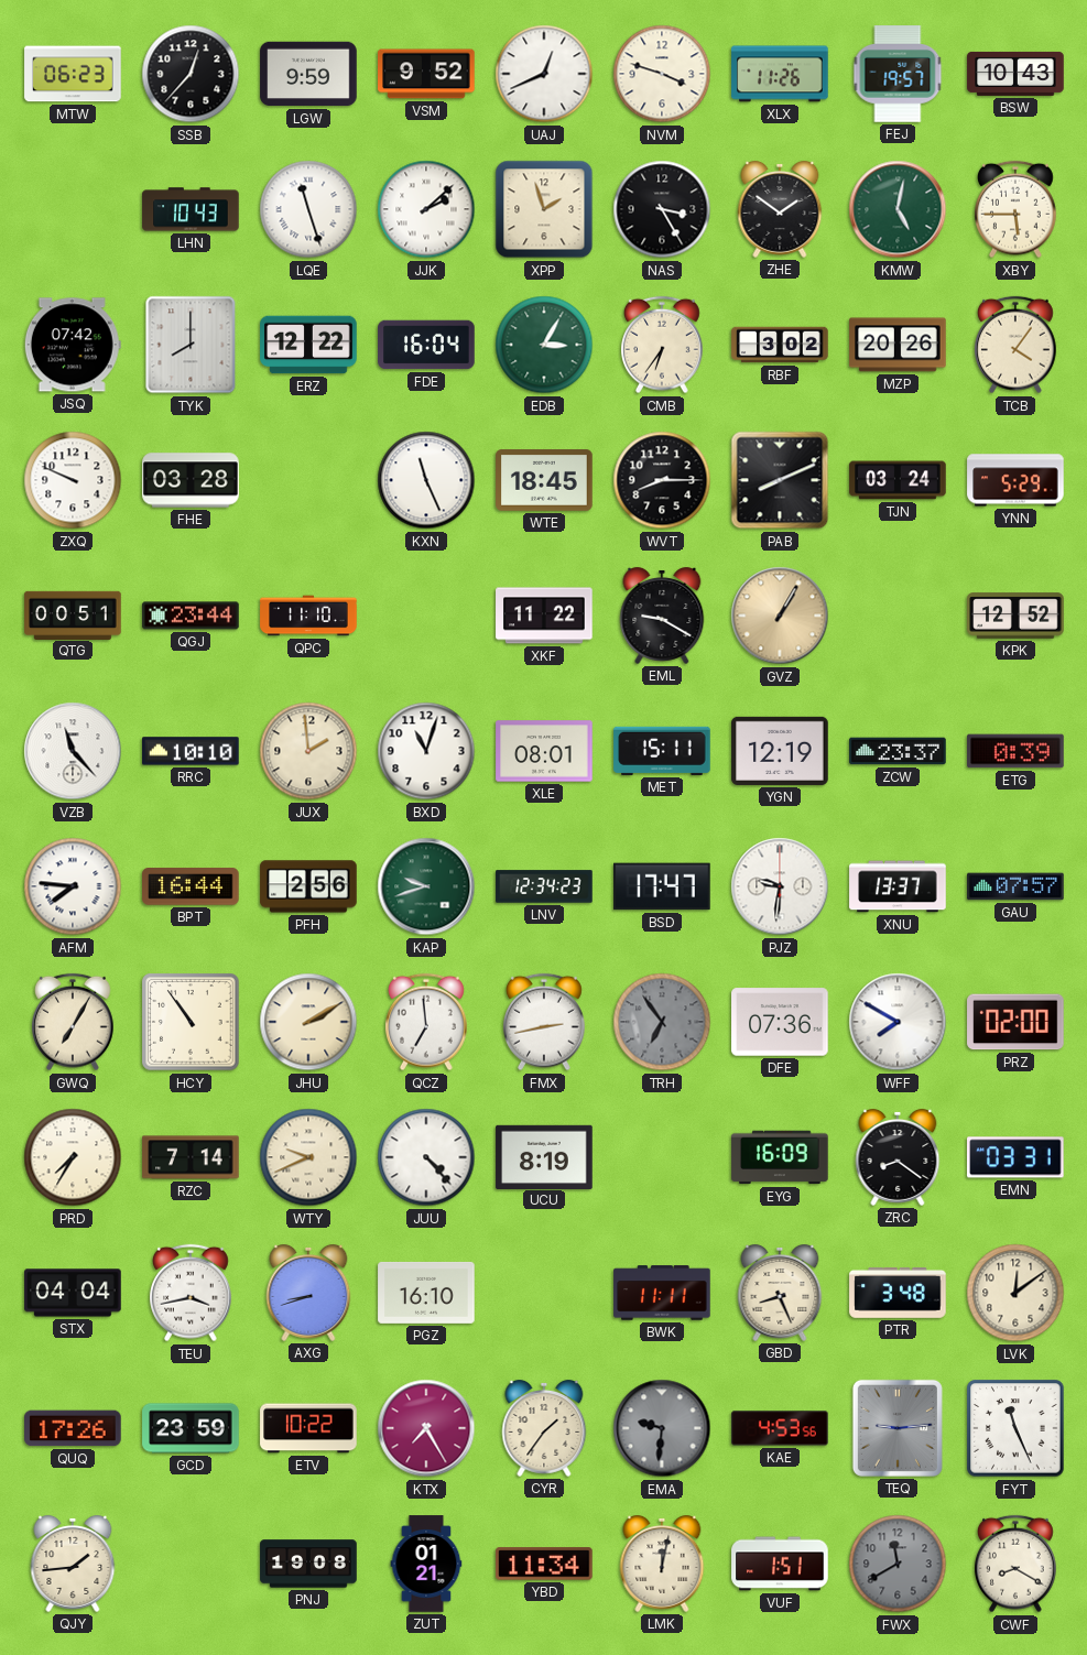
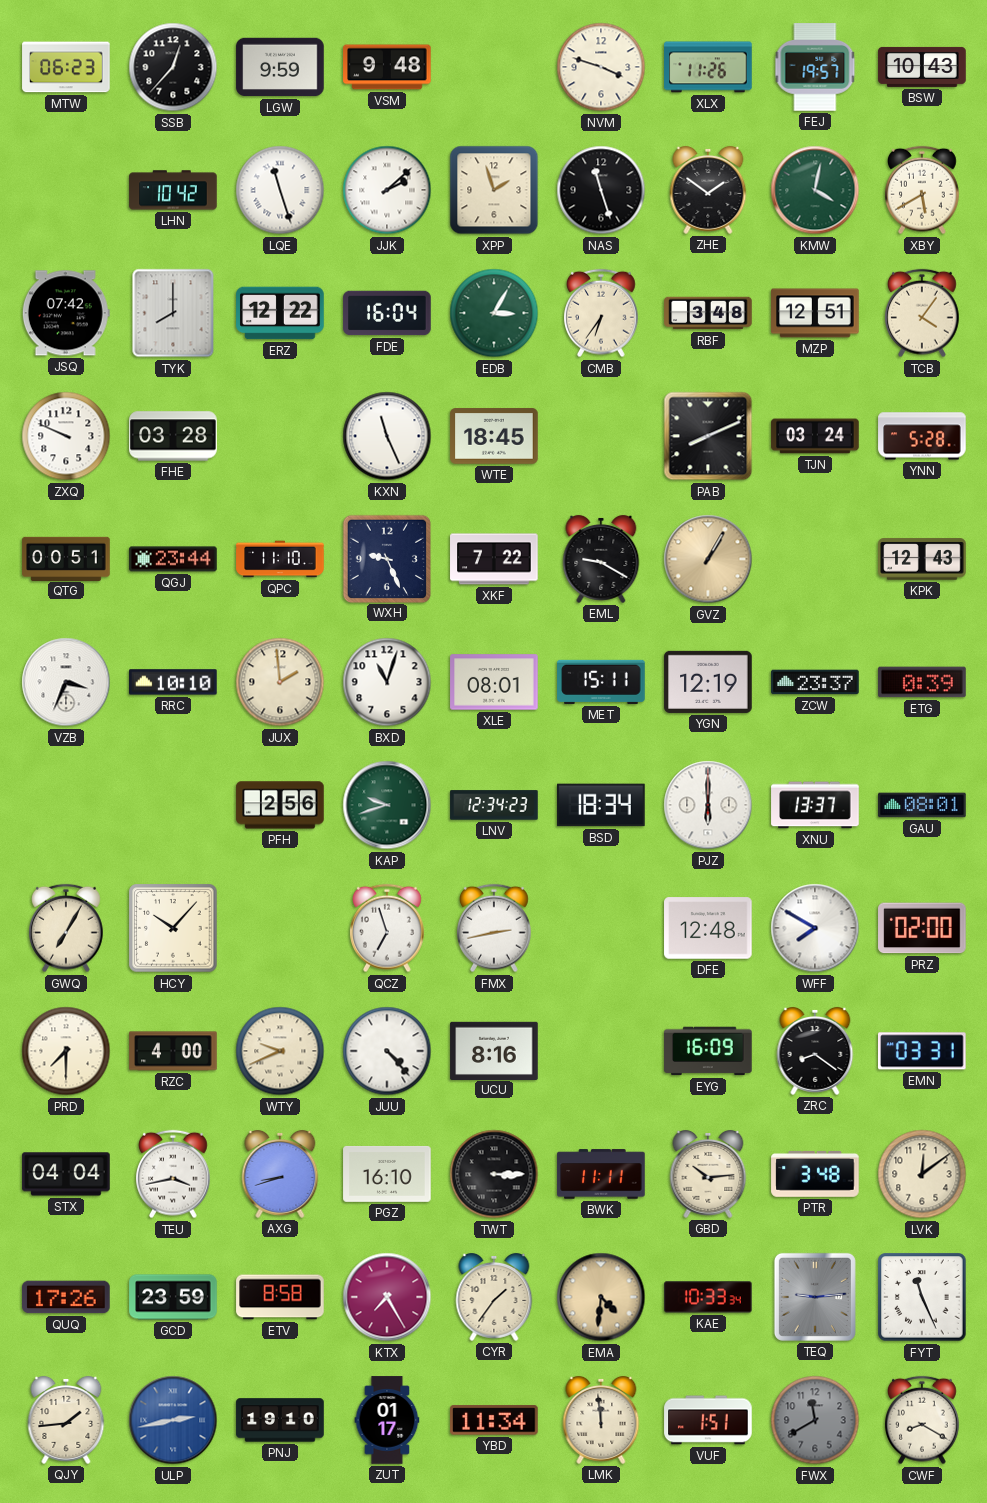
VSM: 9:52 -> 9:48 (387, 67)
UAJ: 12:41 -> none (544, 74)
LHN: 10:43 -> 10:42 (173, 190)
NAS: 3:25 -> 11:27 (601, 190)
KMW: 5:02 -> 4:02 (815, 190)
XBY: 5:45 -> 5:40 (923, 190)
RBF: 3:02 -> 3:48 (708, 313)
MZP: 20:26 -> 12:51 (815, 313)
WVT: 8:15 -> none (662, 480)
YNN: 5:29 -> 5:28 (922, 436)
WXH: none -> 9:26 (386, 558)
XKF: 11:22 -> 7:22 (494, 559)
KPK: 12:52 -> 12:43 (922, 559)
VZB: 11:23 -> 3:34 (66, 682)
AFM: 7:46 -> none (73, 886)
BPT: 16:44 -> none (191, 886)
BSD: 17:47 -> 18:34 (601, 805)
PJZ: 9:31 -> 6:00 (708, 805)
GAU: 07:57 -> 08:01 (922, 805)
HCY: 10:54 -> 10:07 (173, 928)
JHU: 2:10 -> none (308, 1022)
QCZ: 6:59 -> 6:57 (388, 928)
TRH: 6:54 -> none (662, 1022)
DFE: 07:36 -> 12:48 (708, 928)
PRD: 7:35 -> 7:30 (66, 1051)
RZC: 7:14 -> 4:00 (173, 1051)
UCU: 8:19 -> 8:16 (494, 1050)
TWT: none -> 3:15 (494, 1174)
GBD: 8:26 -> 10:14 (708, 1174)
ETV: 10:22 -> 8:58 (280, 1297)
EMA: 9:31 -> 4:31 (601, 1297)
EMA dial: grey -> champagne (601, 1297)
KAE: 4:53 -> 10:33 (708, 1297)
ULP: none -> 2:43 (173, 1420)
PNJ: 19:08 -> 19:10 (280, 1420)
ZUT: 01:21 -> 01:17 (387, 1420)
LMK: 12:02 -> 11:59 (601, 1420)
